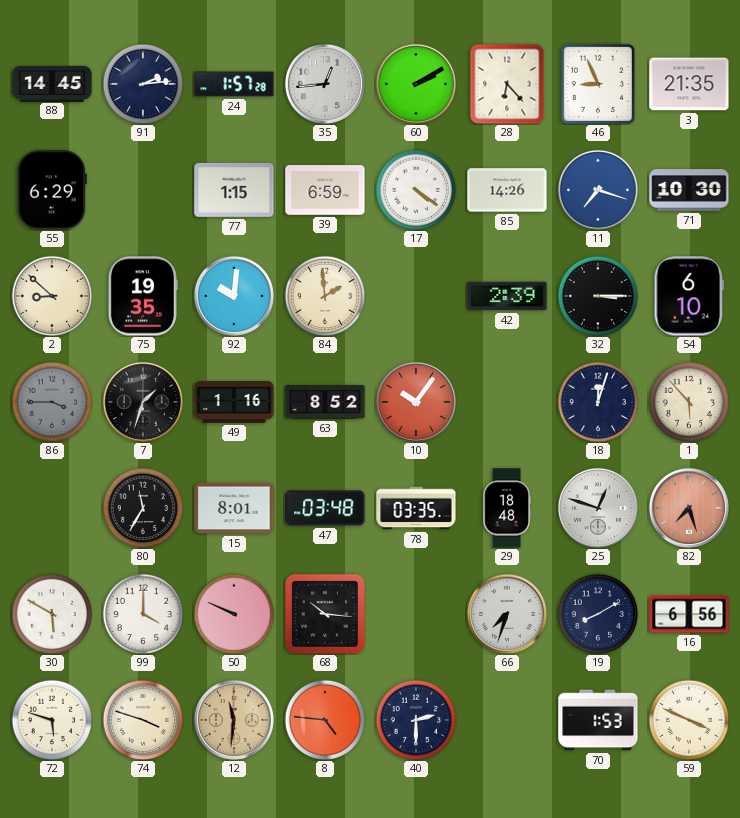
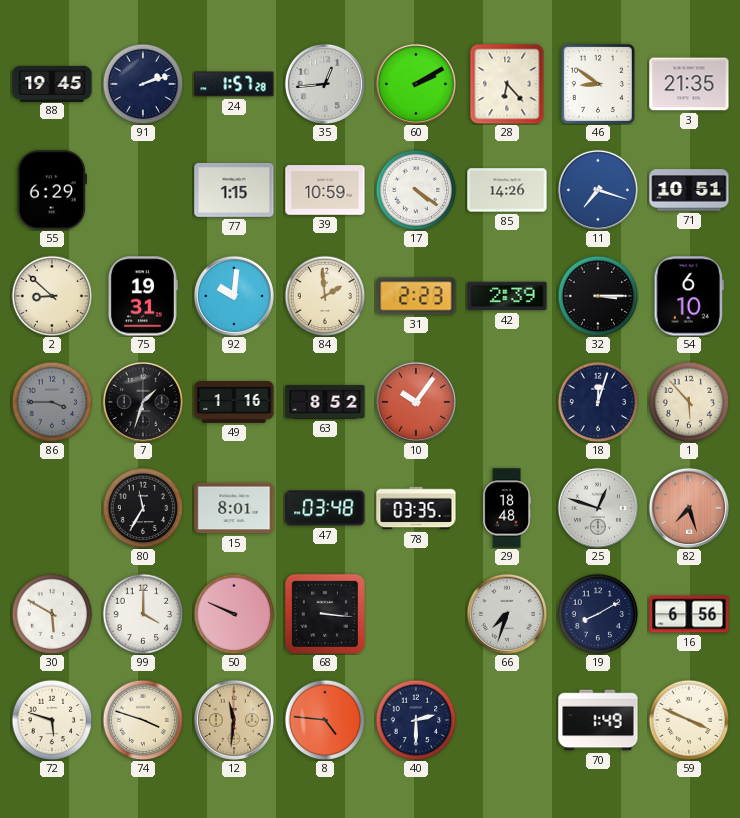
88: 14:45 -> 19:45 (52, 83)
91: 2:14 -> 2:12 (143, 84)
46: 8:56 -> 8:51 (598, 84)
39: 6:59 -> 10:59 (325, 190)
71: 10:30 -> 10:51 (689, 190)
75: 19:35 -> 19:31 (143, 296)
31: none -> 2:23 (416, 296)
68: 10:16 -> 3:16 (325, 614)
70: 1:53 -> 1:49 (598, 720)
